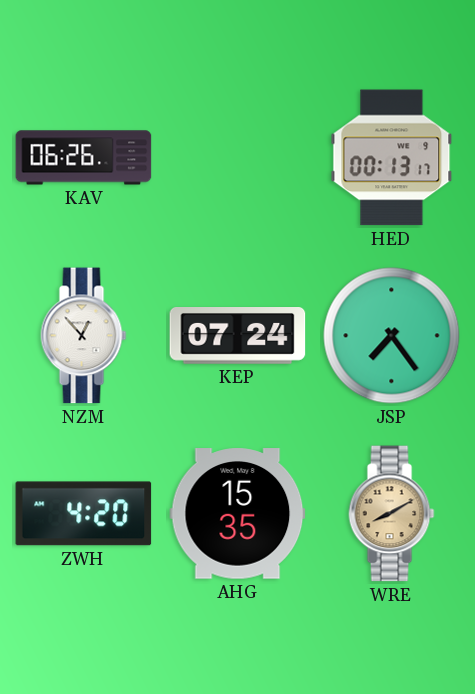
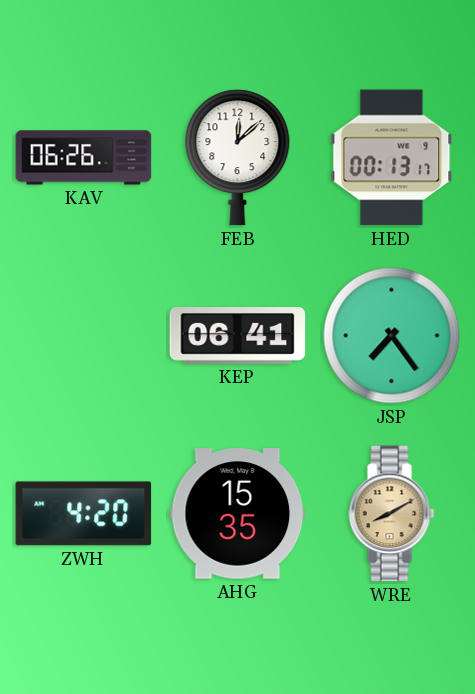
FEB: none -> 12:08 (238, 158)
NZM: 12:53 -> none (84, 336)
KEP: 07:24 -> 06:41 (238, 336)
